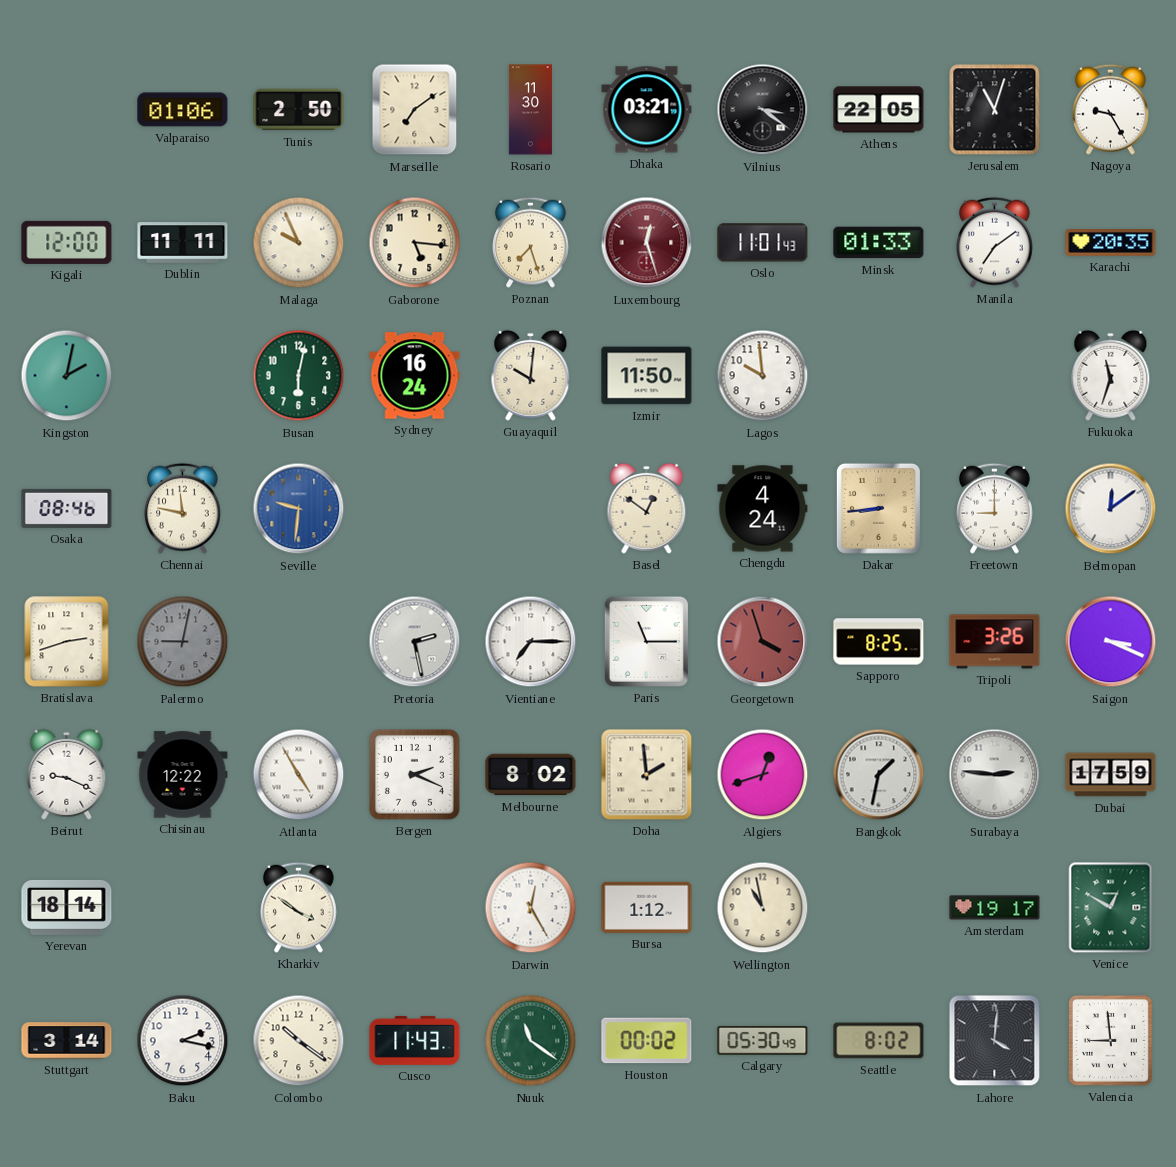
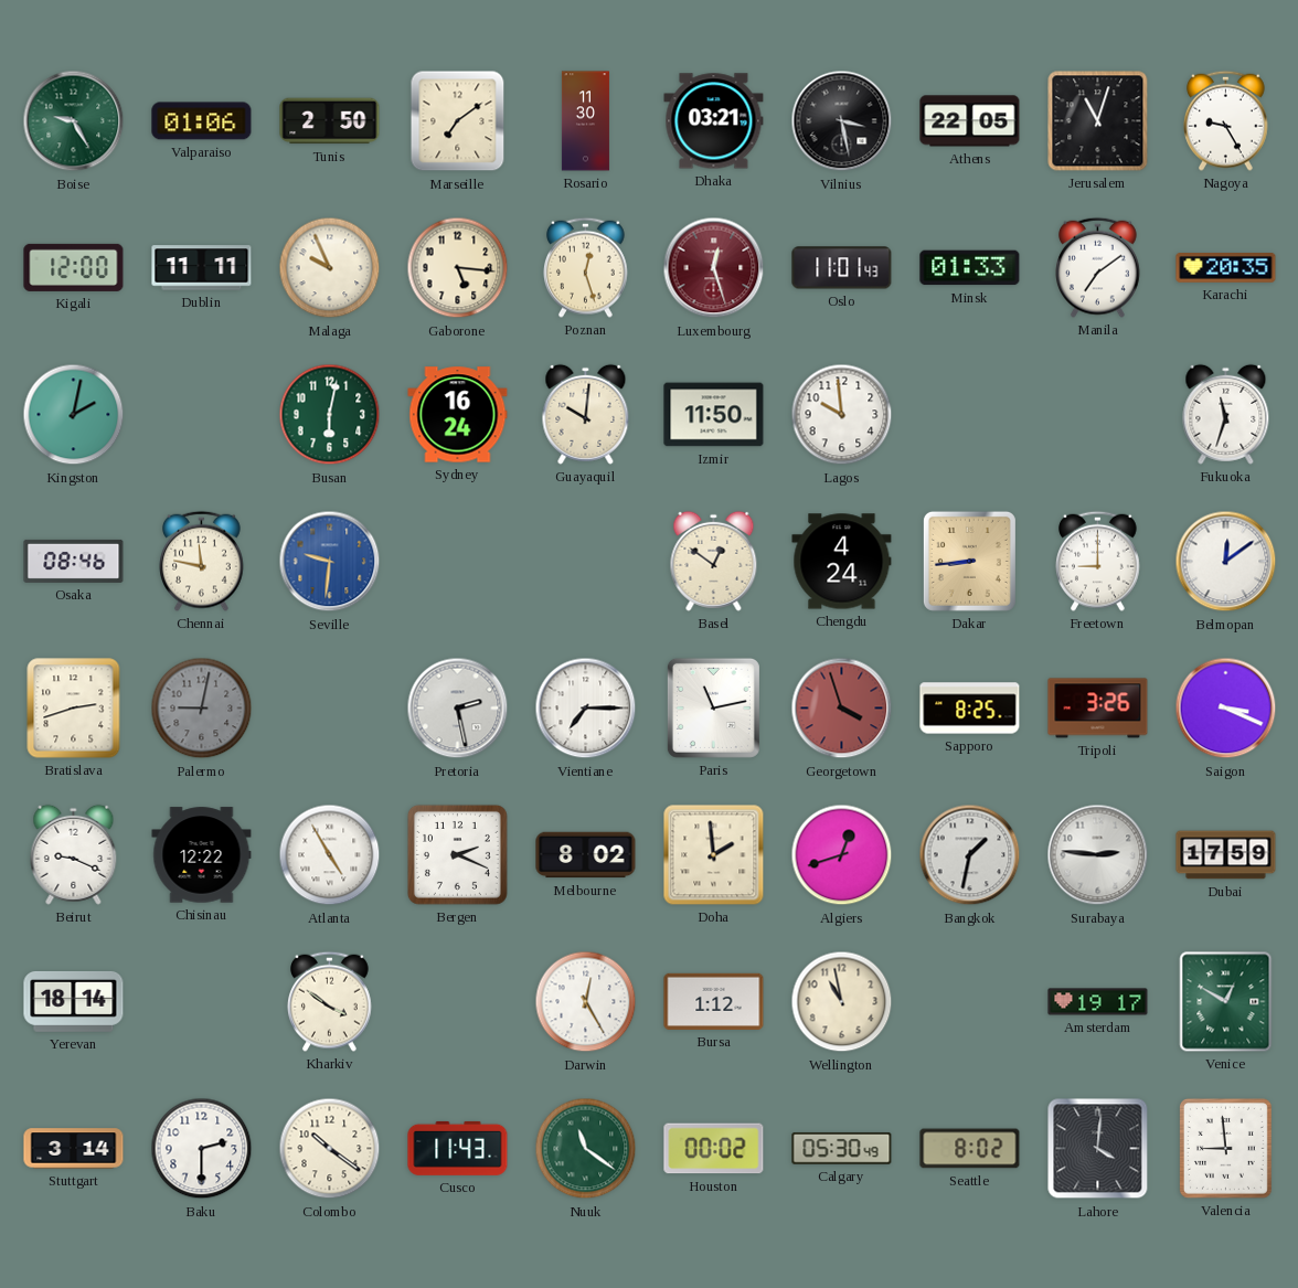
Boise: none -> 9:25 (74, 121)
Vilnius: 3:21 -> 3:28 (842, 121)
Poznan: 7:27 -> 12:27 (586, 267)
Paris: 11:15 -> 11:13 (713, 707)
Baku: 2:17 -> 2:30 (202, 1149)
